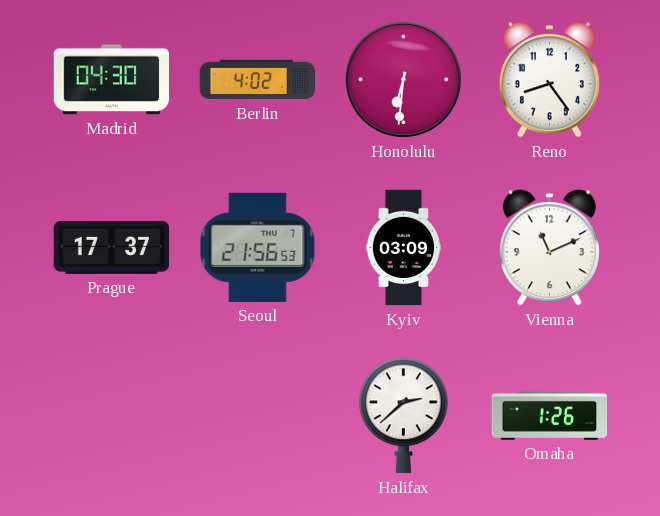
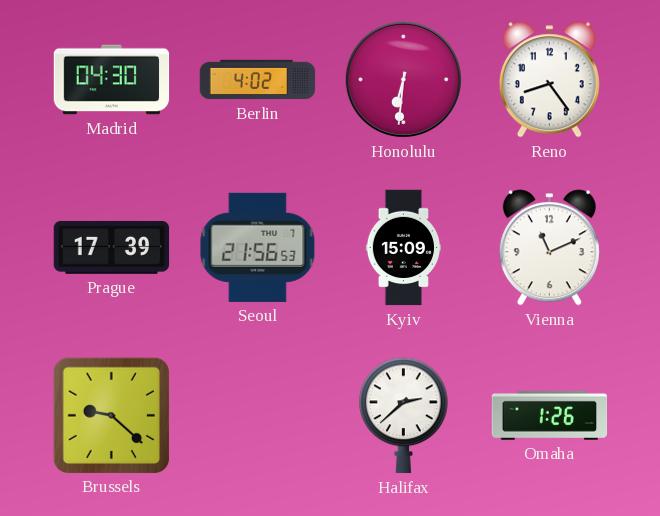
Prague: 17:37 -> 17:39 (112, 247)
Kyiv: 03:09 -> 15:09 (404, 248)
Brussels: none -> 9:22 (111, 415)
